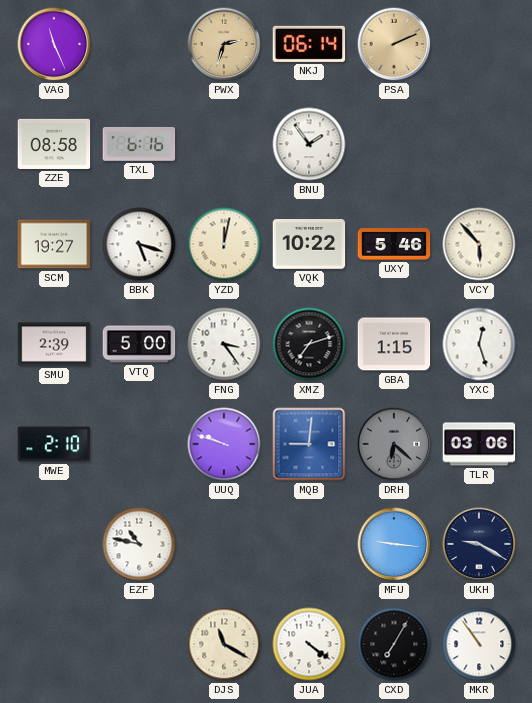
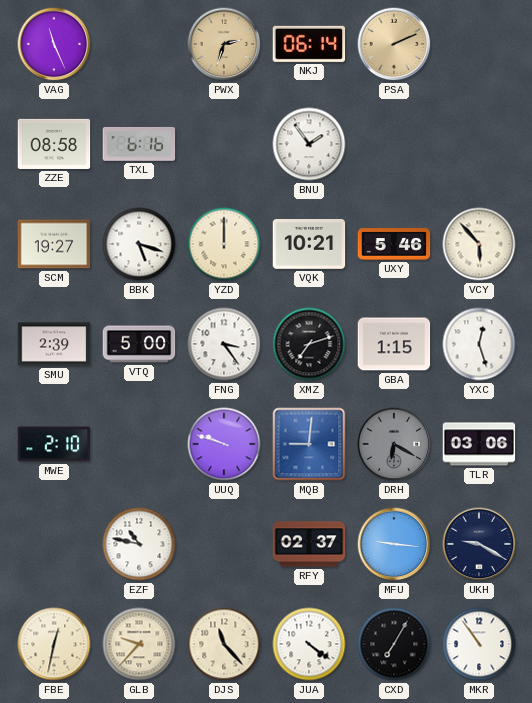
YZD: 12:02 -> 12:00 (224, 244)
VQK: 10:22 -> 10:21 (309, 245)
DRH: 6:22 -> 6:20 (394, 444)
RFY: none -> 02:37 (309, 544)
FBE: none -> 12:32 (54, 644)
GLB: none -> 9:37 (139, 644)
DJS: 11:20 -> 11:23 (224, 644)
